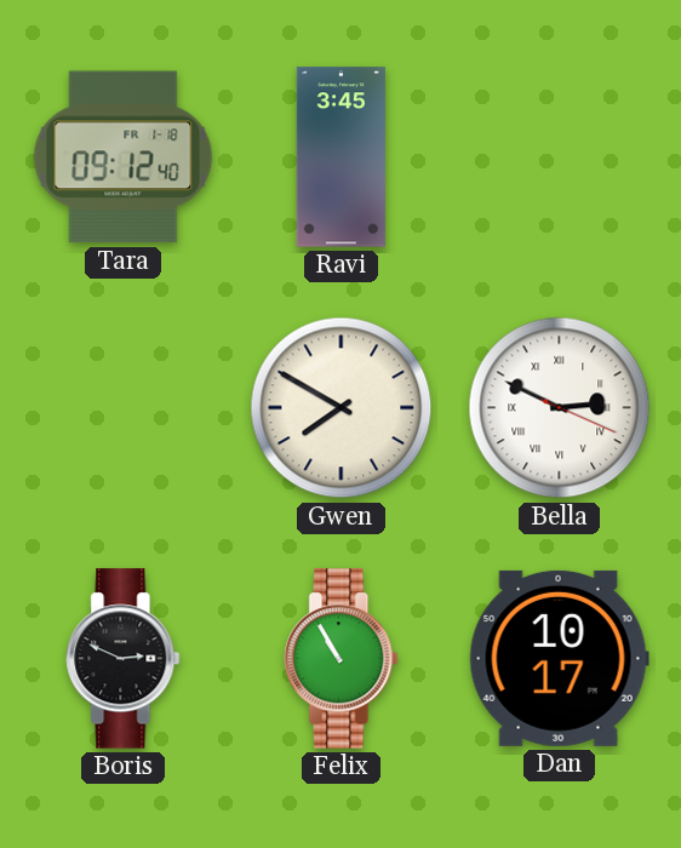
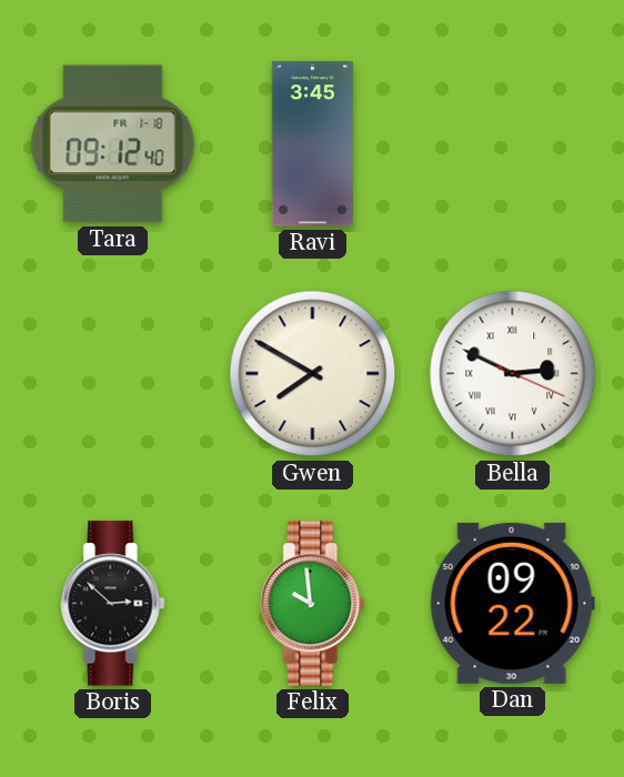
Boris: 2:49 -> 2:52 (113, 604)
Felix: 10:55 -> 9:59 (313, 604)
Dan: 10:17 -> 09:22 (512, 603)
